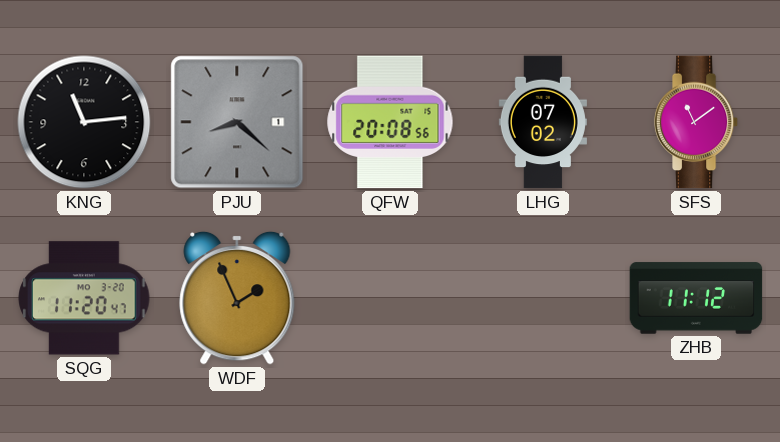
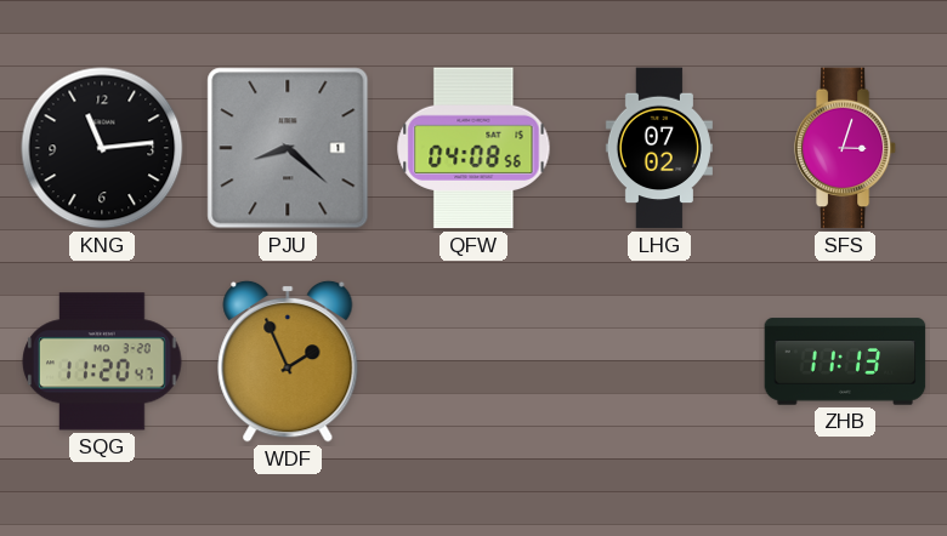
QFW: 20:08 -> 04:08 (473, 148)
SFS: 11:09 -> 3:03 (845, 148)
ZHB: 11:12 -> 11:13 (845, 361)
